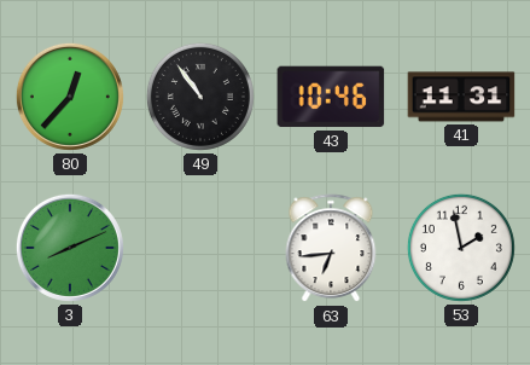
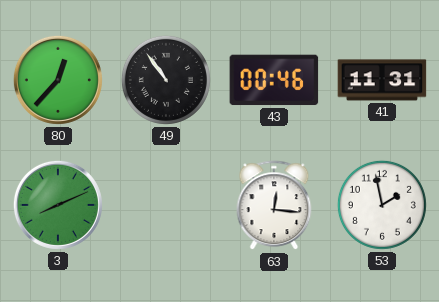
43: 10:46 -> 00:46 (274, 80)
63: 6:44 -> 12:16 (274, 206)
